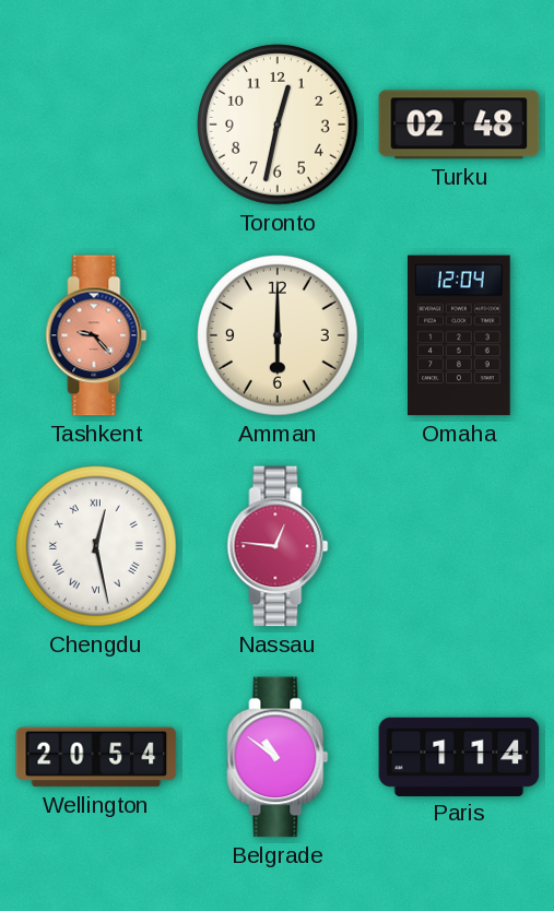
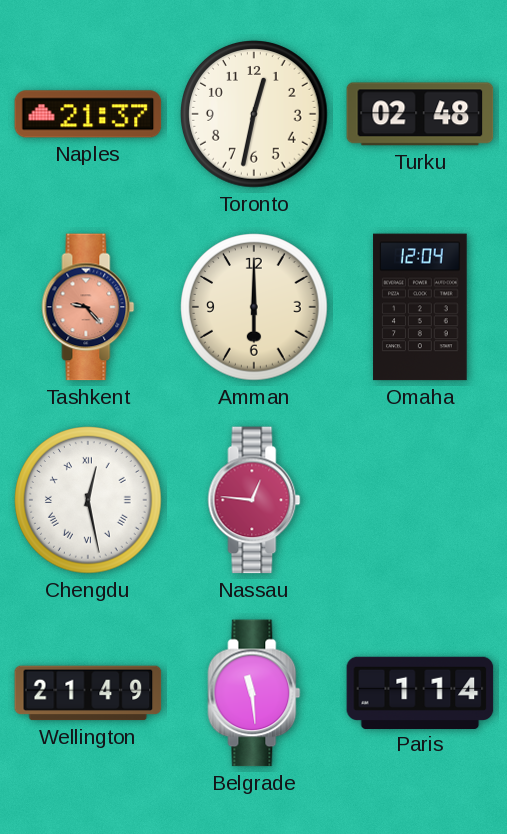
Naples: none -> 21:37 (88, 114)
Wellington: 20:54 -> 21:49 (88, 693)
Belgrade: 10:51 -> 11:29 (254, 693)
